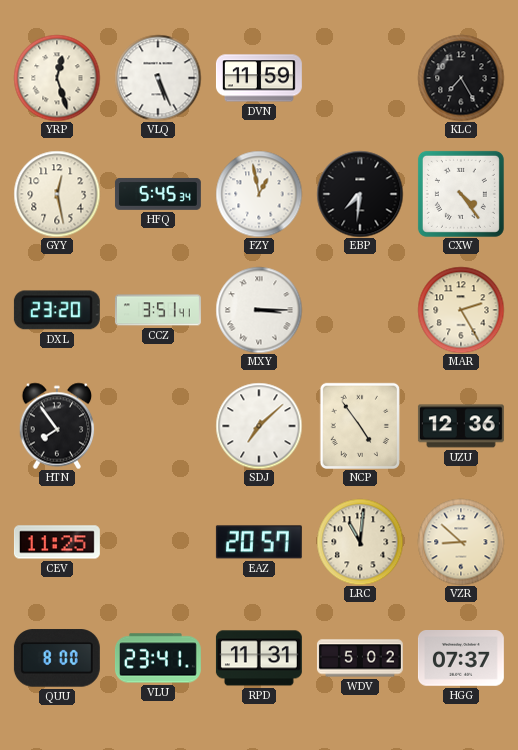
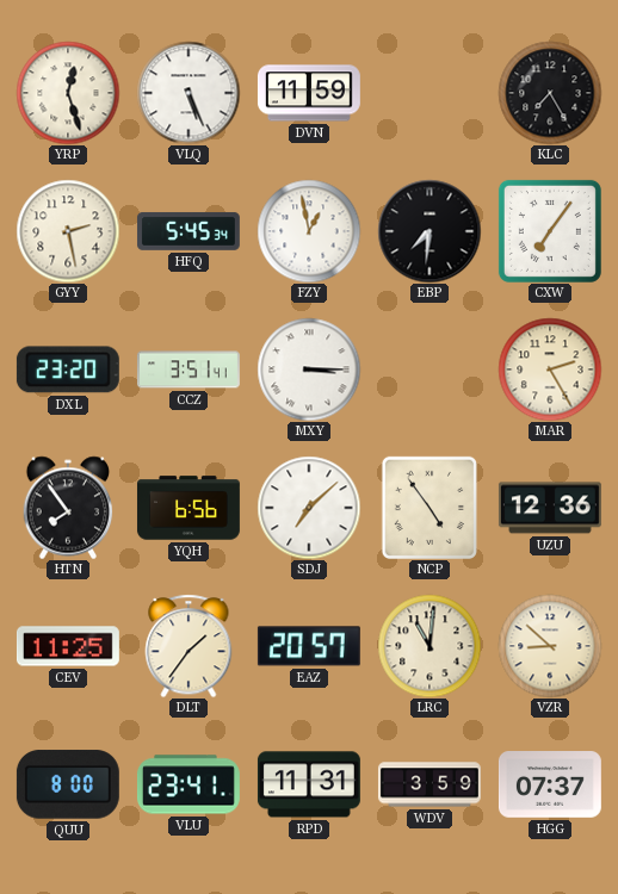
GYY: 12:28 -> 2:28 (68, 231)
CXW: 4:24 -> 7:06 (550, 231)
YQH: none -> 6:56 (189, 508)
DLT: none -> 1:36 (189, 646)
WDV: 5:02 -> 3:59 (429, 784)
